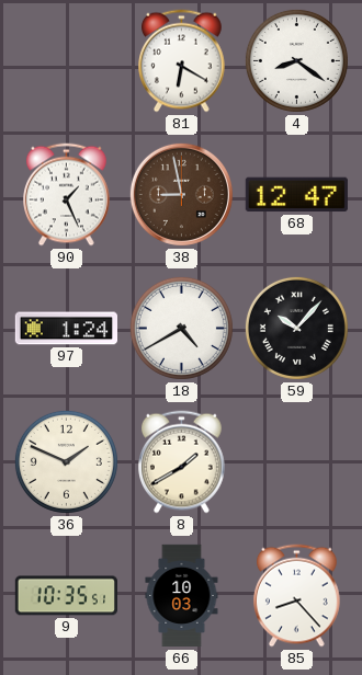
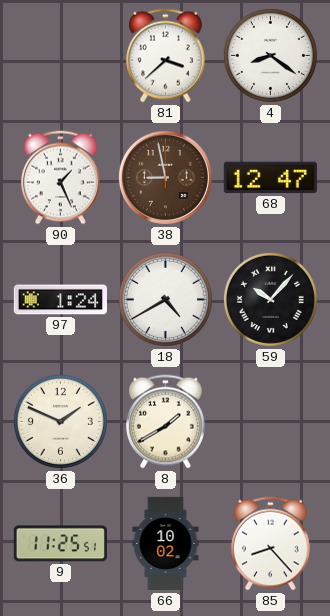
81: 6:20 -> 3:38 (166, 56)
9: 10:35 -> 11:25 (60, 544)
66: 10:03 -> 10:02 (166, 544)
